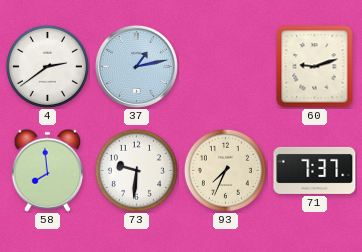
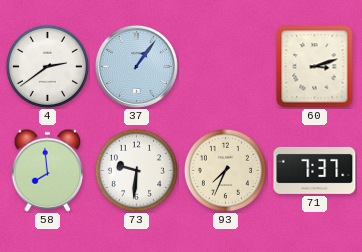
37: 1:13 -> 1:06 (136, 66)
60: 9:12 -> 3:12 (315, 67)
